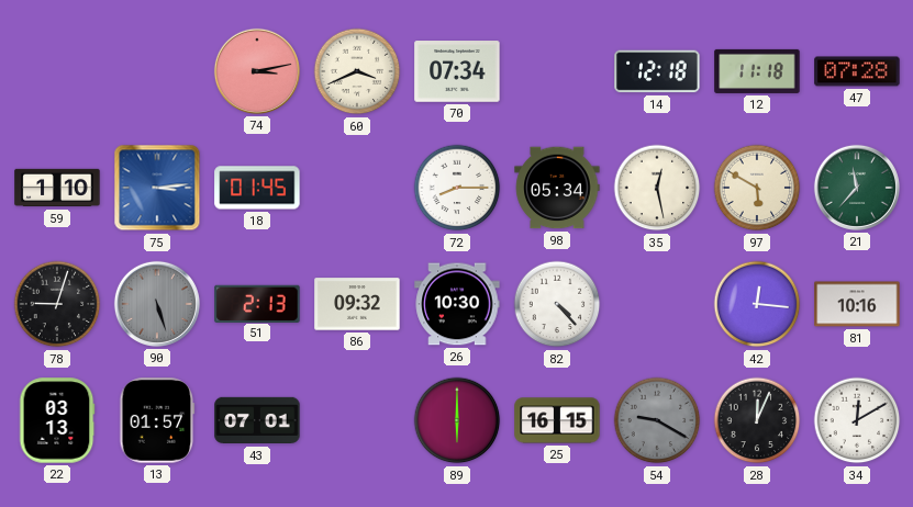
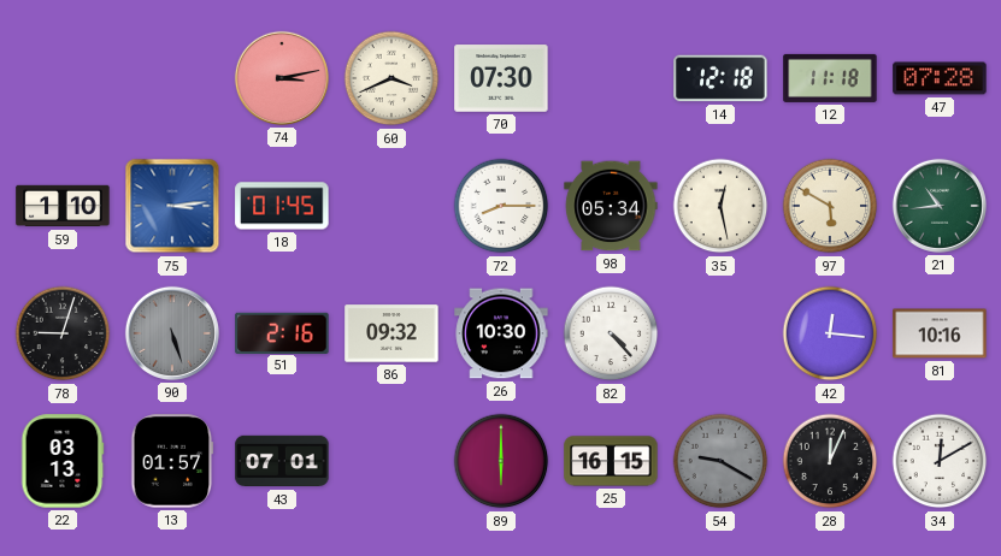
70: 07:34 -> 07:30 (501, 78)
21: 11:37 -> 10:44 (940, 206)
51: 2:13 -> 2:16 (282, 332)
